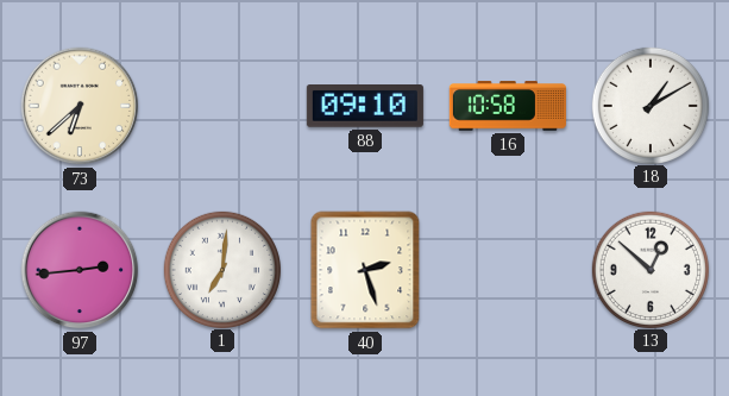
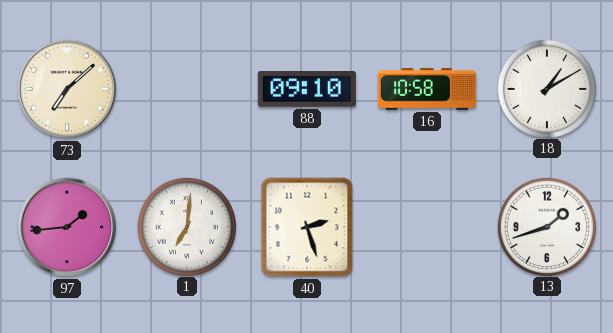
73: 6:38 -> 7:08 (67, 89)
97: 2:44 -> 1:44 (67, 227)
13: 12:52 -> 1:42 (546, 226)
